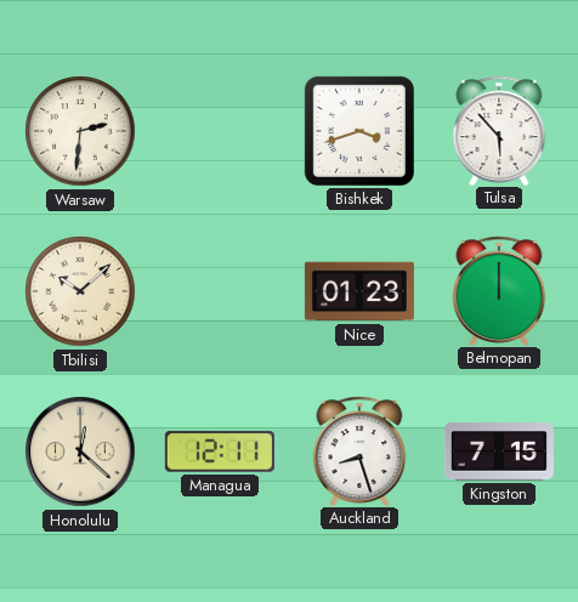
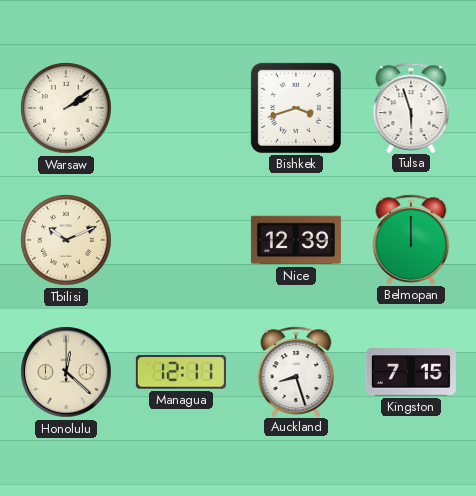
Warsaw: 2:31 -> 2:09 (66, 108)
Tulsa: 5:53 -> 5:57 (411, 107)
Tbilisi: 10:08 -> 10:11 (66, 240)
Nice: 01:23 -> 12:39 (296, 240)
